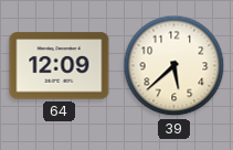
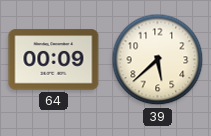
64: 12:09 -> 00:09 (54, 60)
